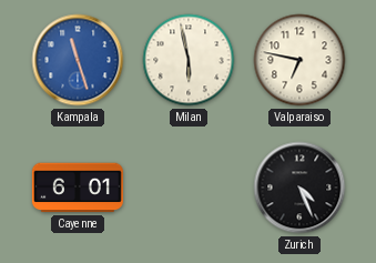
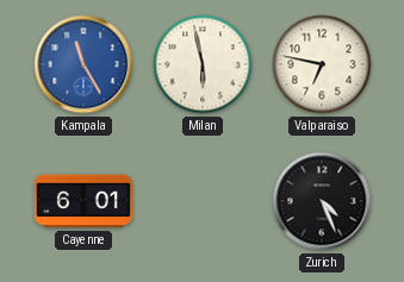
Kampala: 11:27 -> 11:25 (83, 64)
